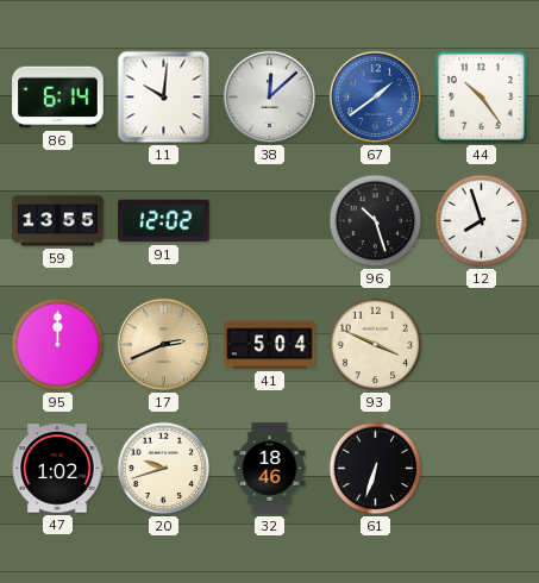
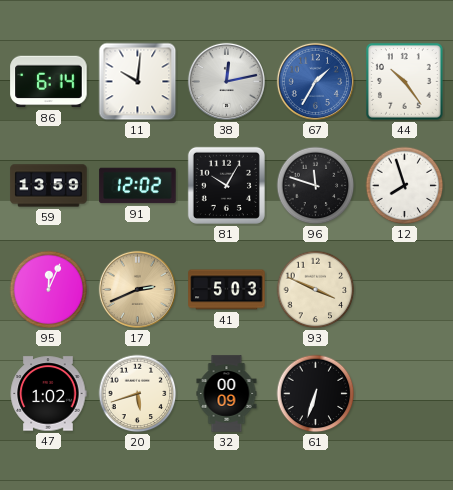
38: 12:08 -> 12:13 (226, 81)
67: 1:39 -> 1:35 (315, 81)
59: 13:55 -> 13:59 (49, 186)
81: none -> 10:05 (226, 185)
96: 10:27 -> 11:48 (316, 186)
95: 12:00 -> 12:04 (49, 290)
41: 5:04 -> 5:03 (227, 290)
20: 9:42 -> 5:42 (138, 394)
32: 18:46 -> 00:09 (227, 394)
